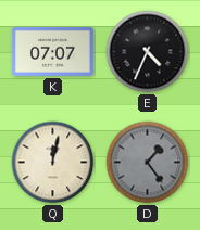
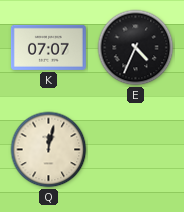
D: 1:24 -> none (148, 163)
